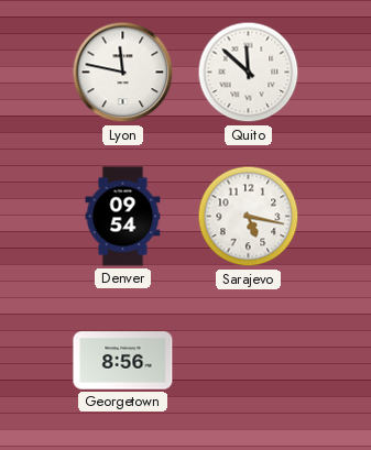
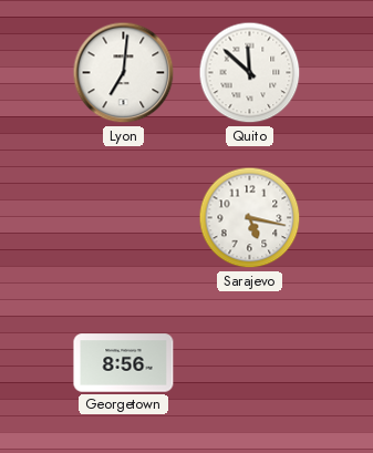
Lyon: 11:47 -> 7:01 (124, 73)
Denver: 09:54 -> none (123, 217)
